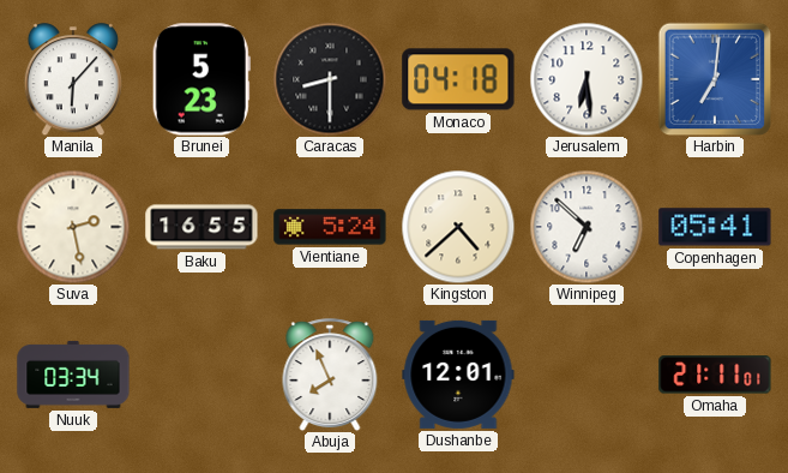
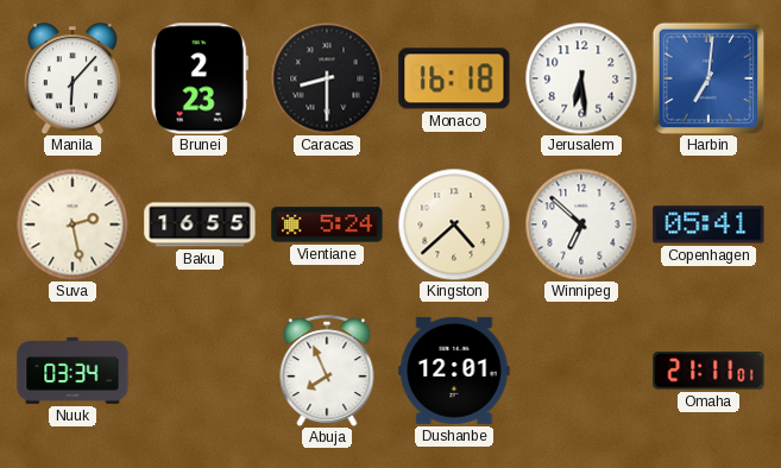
Brunei: 5:23 -> 2:23 (200, 78)
Monaco: 04:18 -> 16:18 (454, 78)
